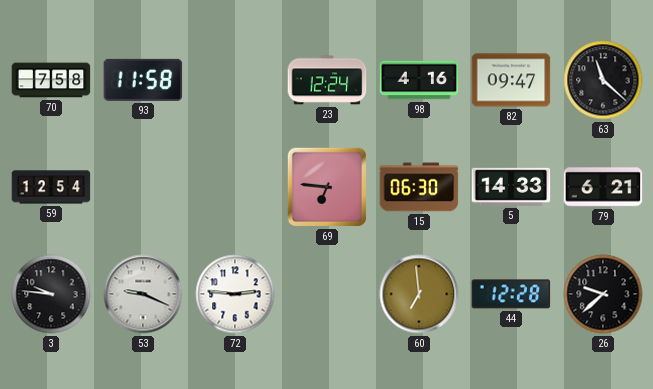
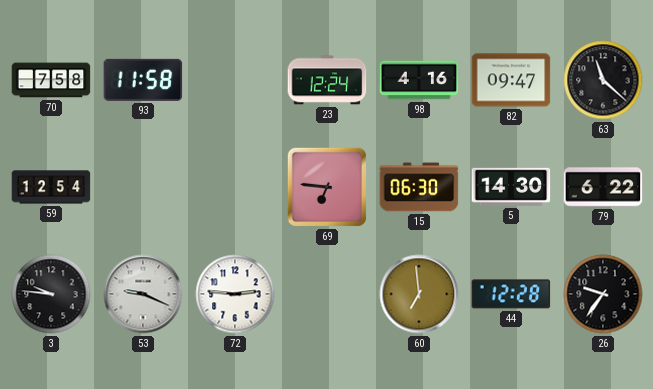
5: 14:33 -> 14:30 (511, 187)
79: 6:21 -> 6:22 (603, 187)
26: 9:38 -> 9:36 (603, 294)
